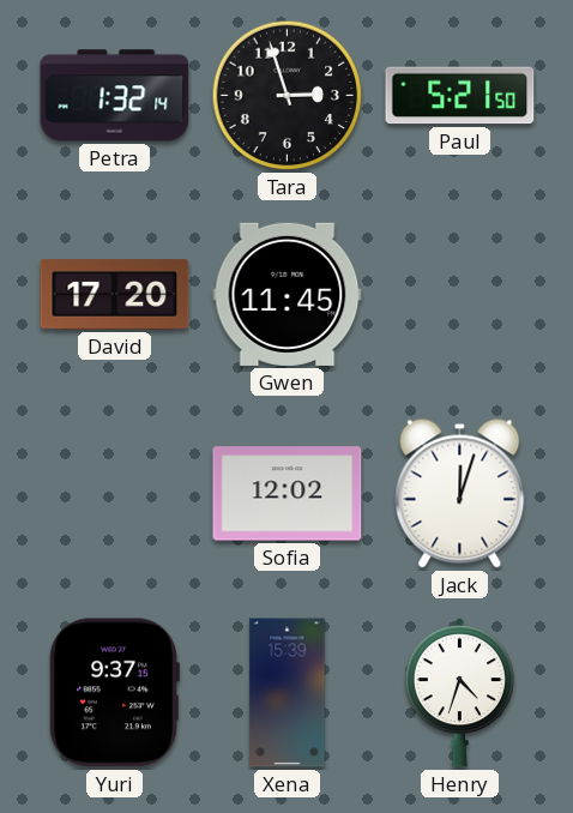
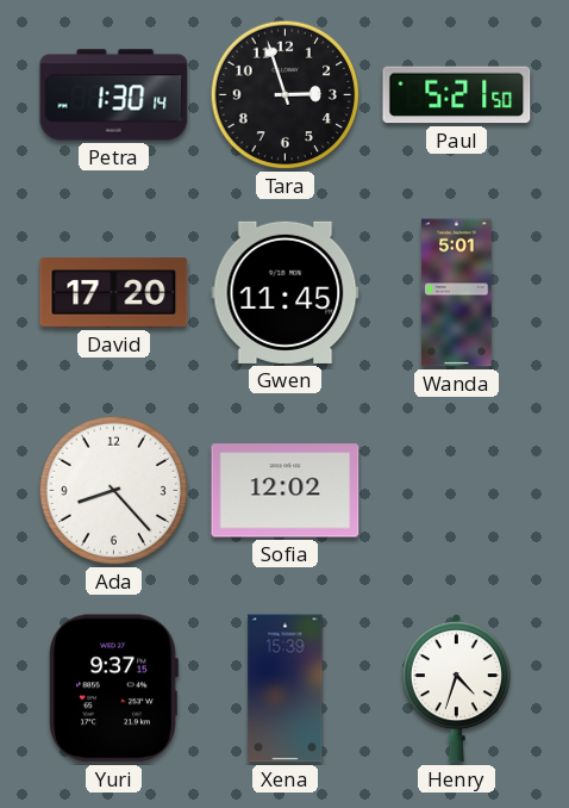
Petra: 1:32 -> 1:30 (114, 95)
Wanda: none -> 5:01 (457, 293)
Ada: none -> 8:23 (114, 491)
Jack: 12:03 -> none (460, 494)
